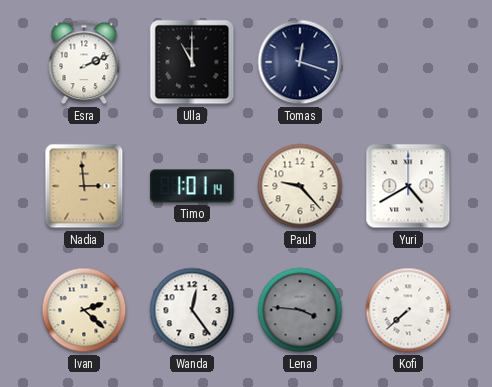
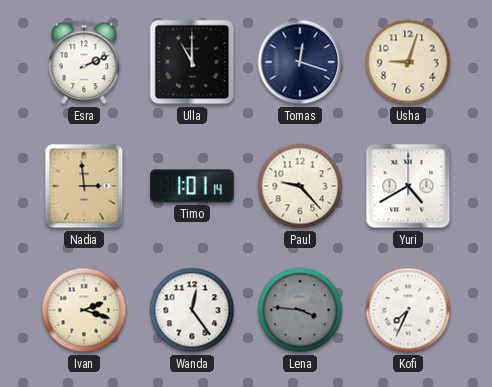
Usha: none -> 9:03 (408, 62)
Ivan: 2:22 -> 2:18 (84, 310)
Kofi: 7:38 -> 7:34 (408, 310)
